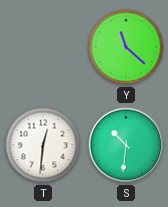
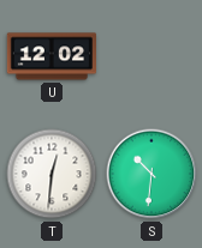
U: none -> 12:02 (50, 56)
Y: 11:22 -> none (126, 47)
